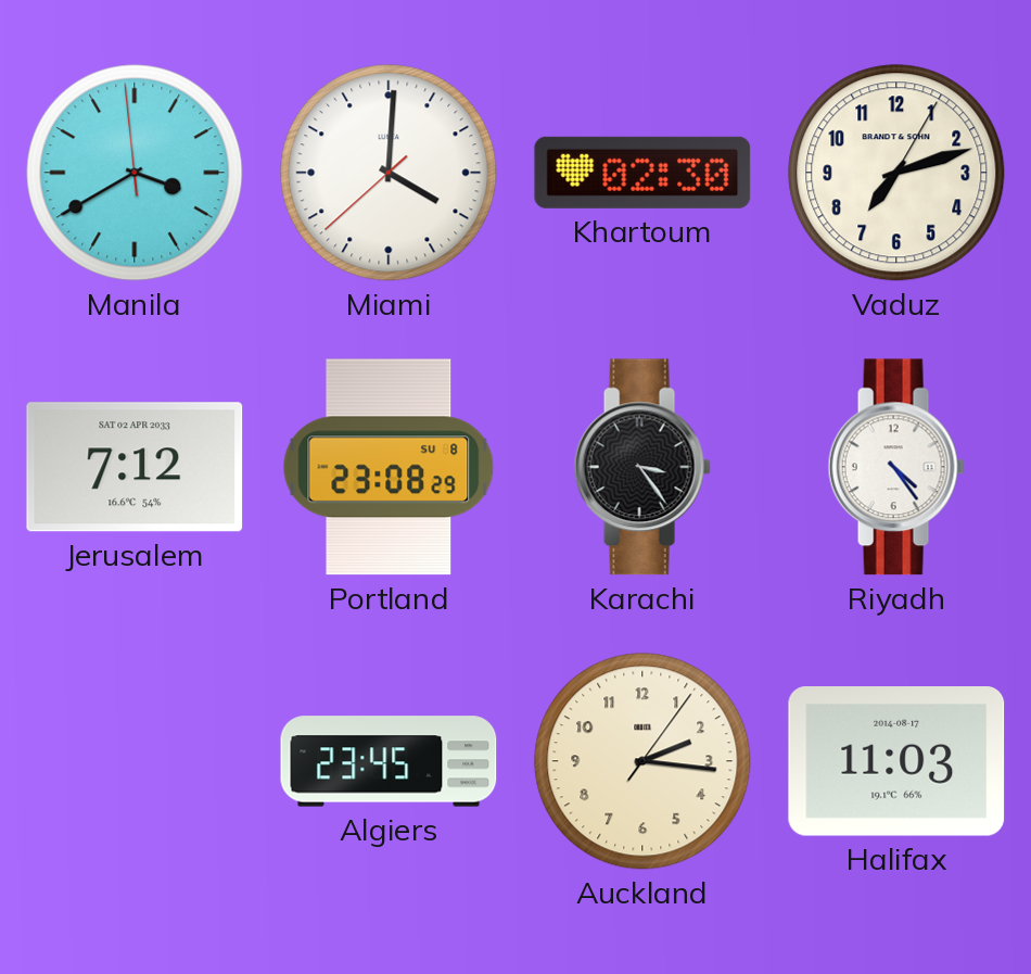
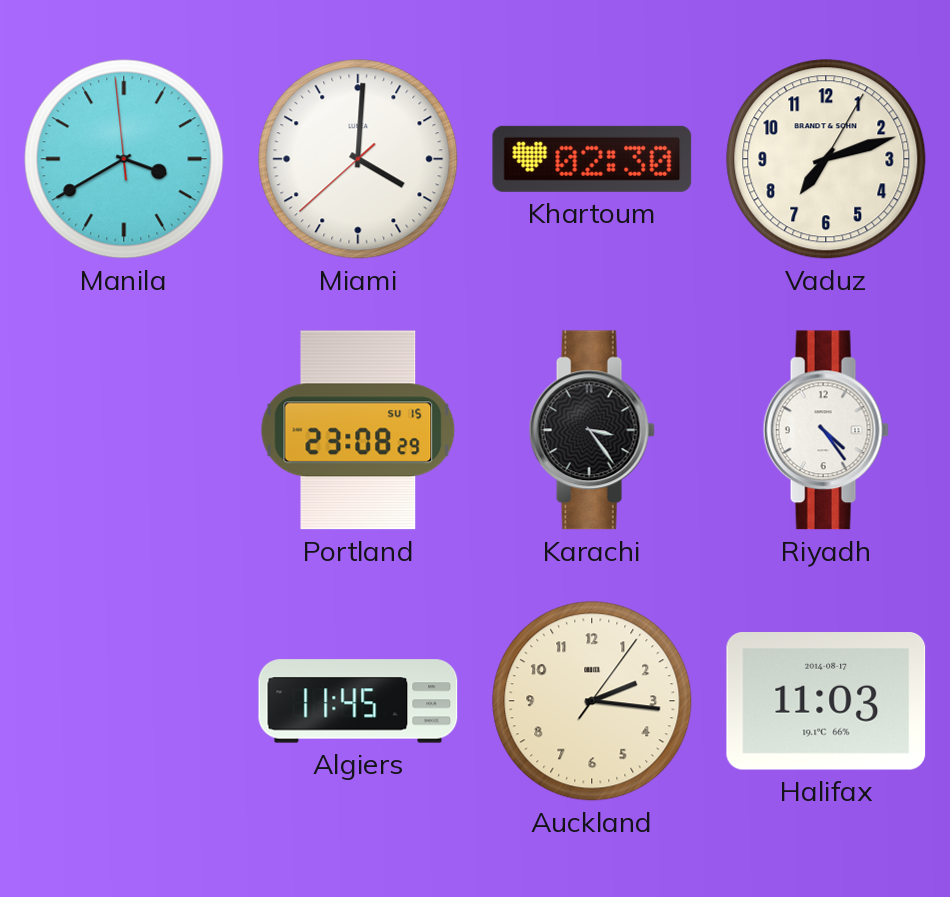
Jerusalem: 7:12 -> none (135, 467)
Portland date: SU 8 -> SU 15 (358, 430)
Algiers: 23:45 -> 11:45 (358, 701)
